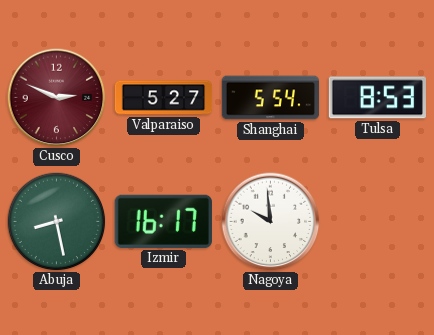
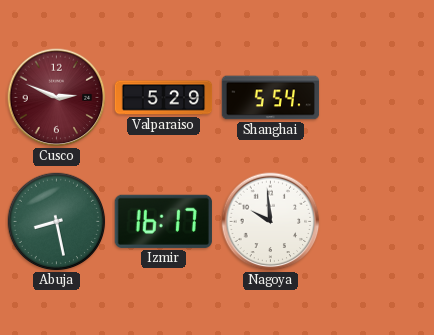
Valparaiso: 5:27 -> 5:29 (164, 98)
Tulsa: 8:53 -> none (377, 98)
